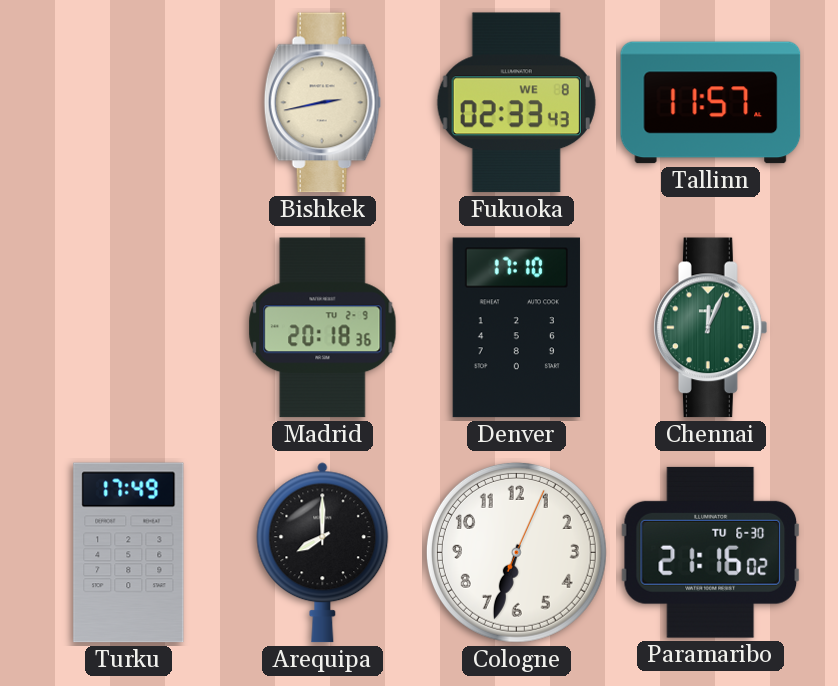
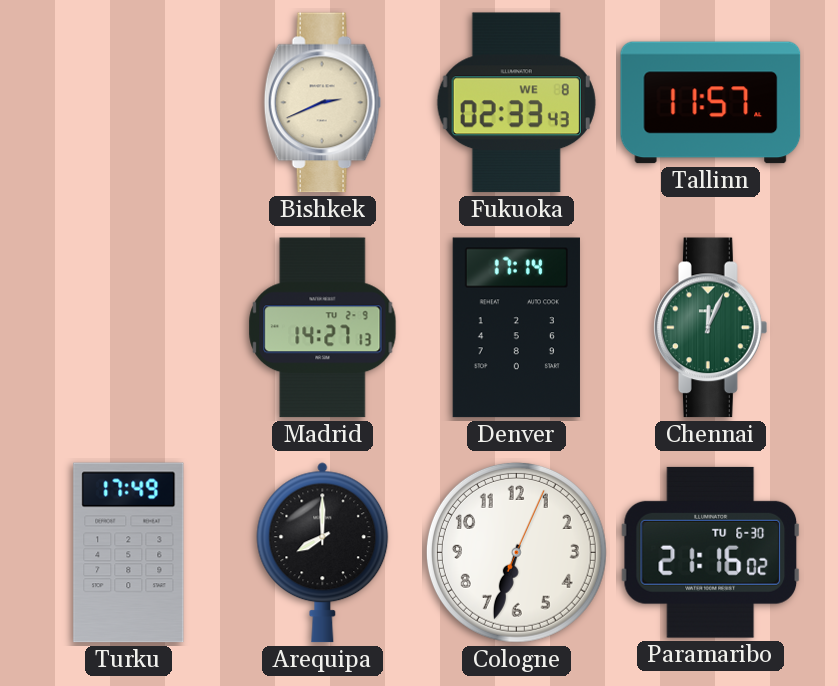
Bishkek: 2:43 -> 2:41 (323, 103)
Madrid: 20:18 -> 14:27 (323, 328)
Denver: 17:10 -> 17:14 (516, 328)
